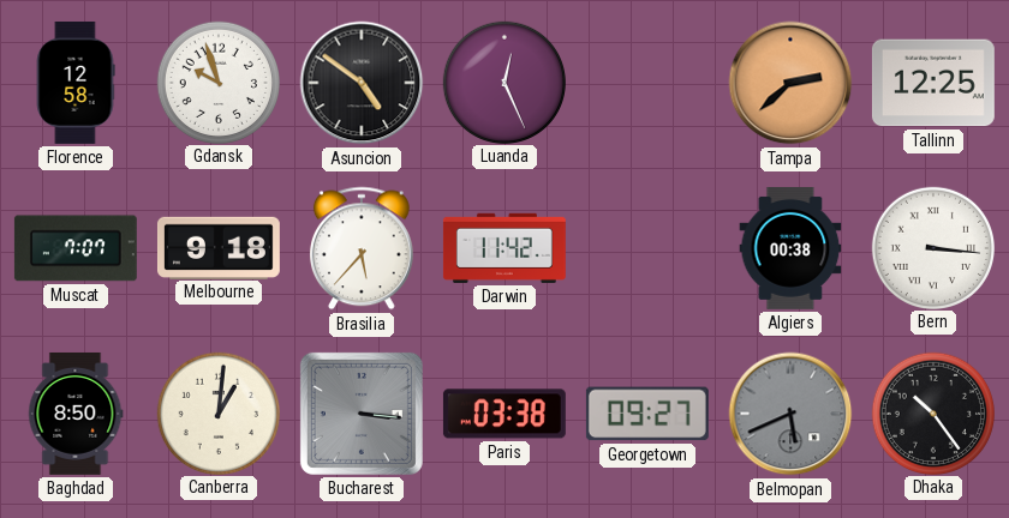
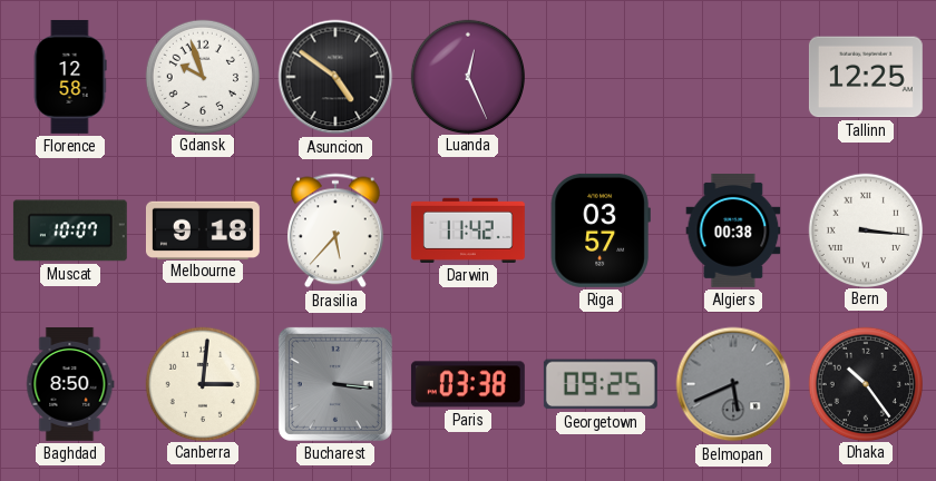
Tampa: 2:38 -> none (790, 83)
Muscat: 7:07 -> 10:07 (70, 230)
Riga: none -> 03:57 (601, 230)
Canberra: 1:01 -> 3:01 (202, 383)
Georgetown: 09:27 -> 09:25 (601, 384)
